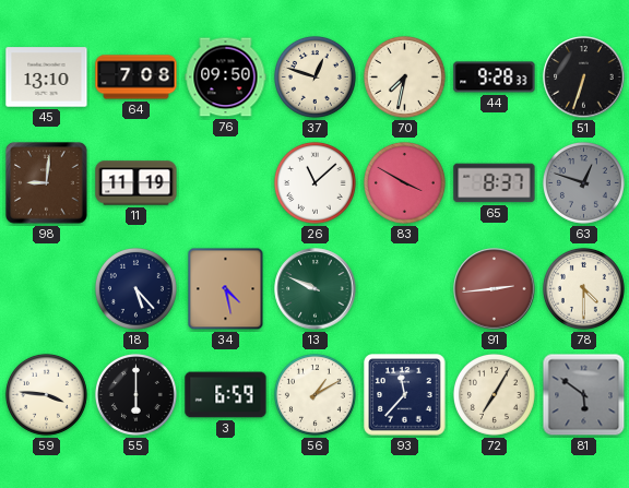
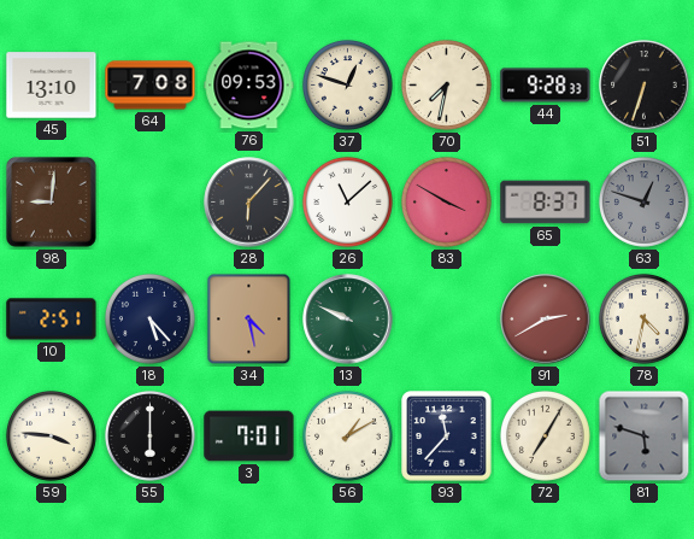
76: 09:50 -> 09:53 (249, 86)
11: 11:19 -> none (137, 183)
28: none -> 6:07 (249, 203)
10: none -> 2:51 (52, 320)
91: 2:44 -> 2:40 (546, 320)
78: 4:30 -> 4:32 (643, 318)
3: 6:59 -> 7:01 (249, 437)
81: 5:51 -> 5:48 (645, 437)
